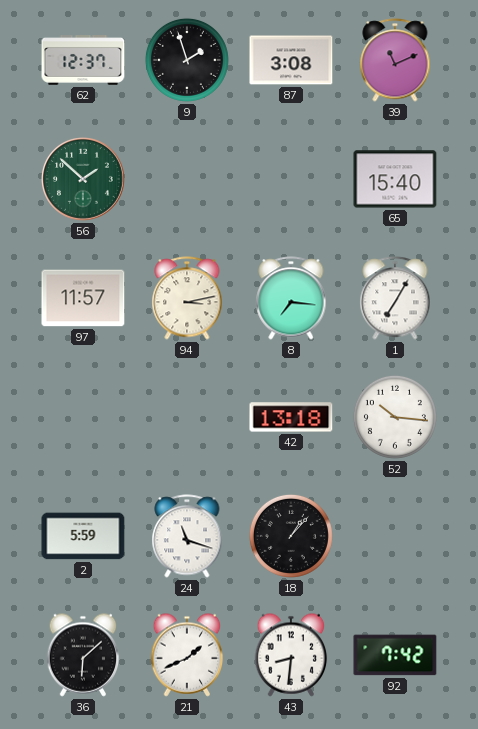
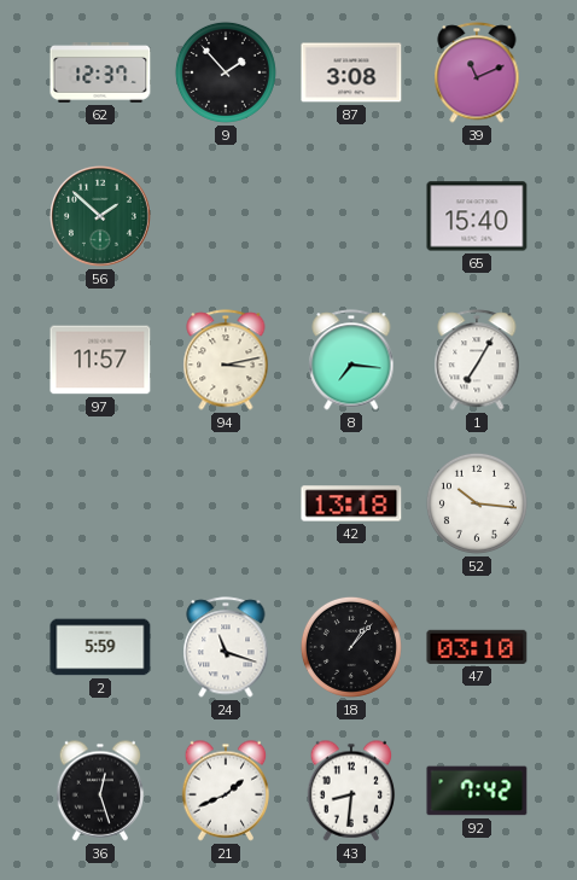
9: 1:57 -> 1:53 (226, 72)
47: none -> 03:10 (477, 647)
36: 6:08 -> 12:27 (100, 791)
